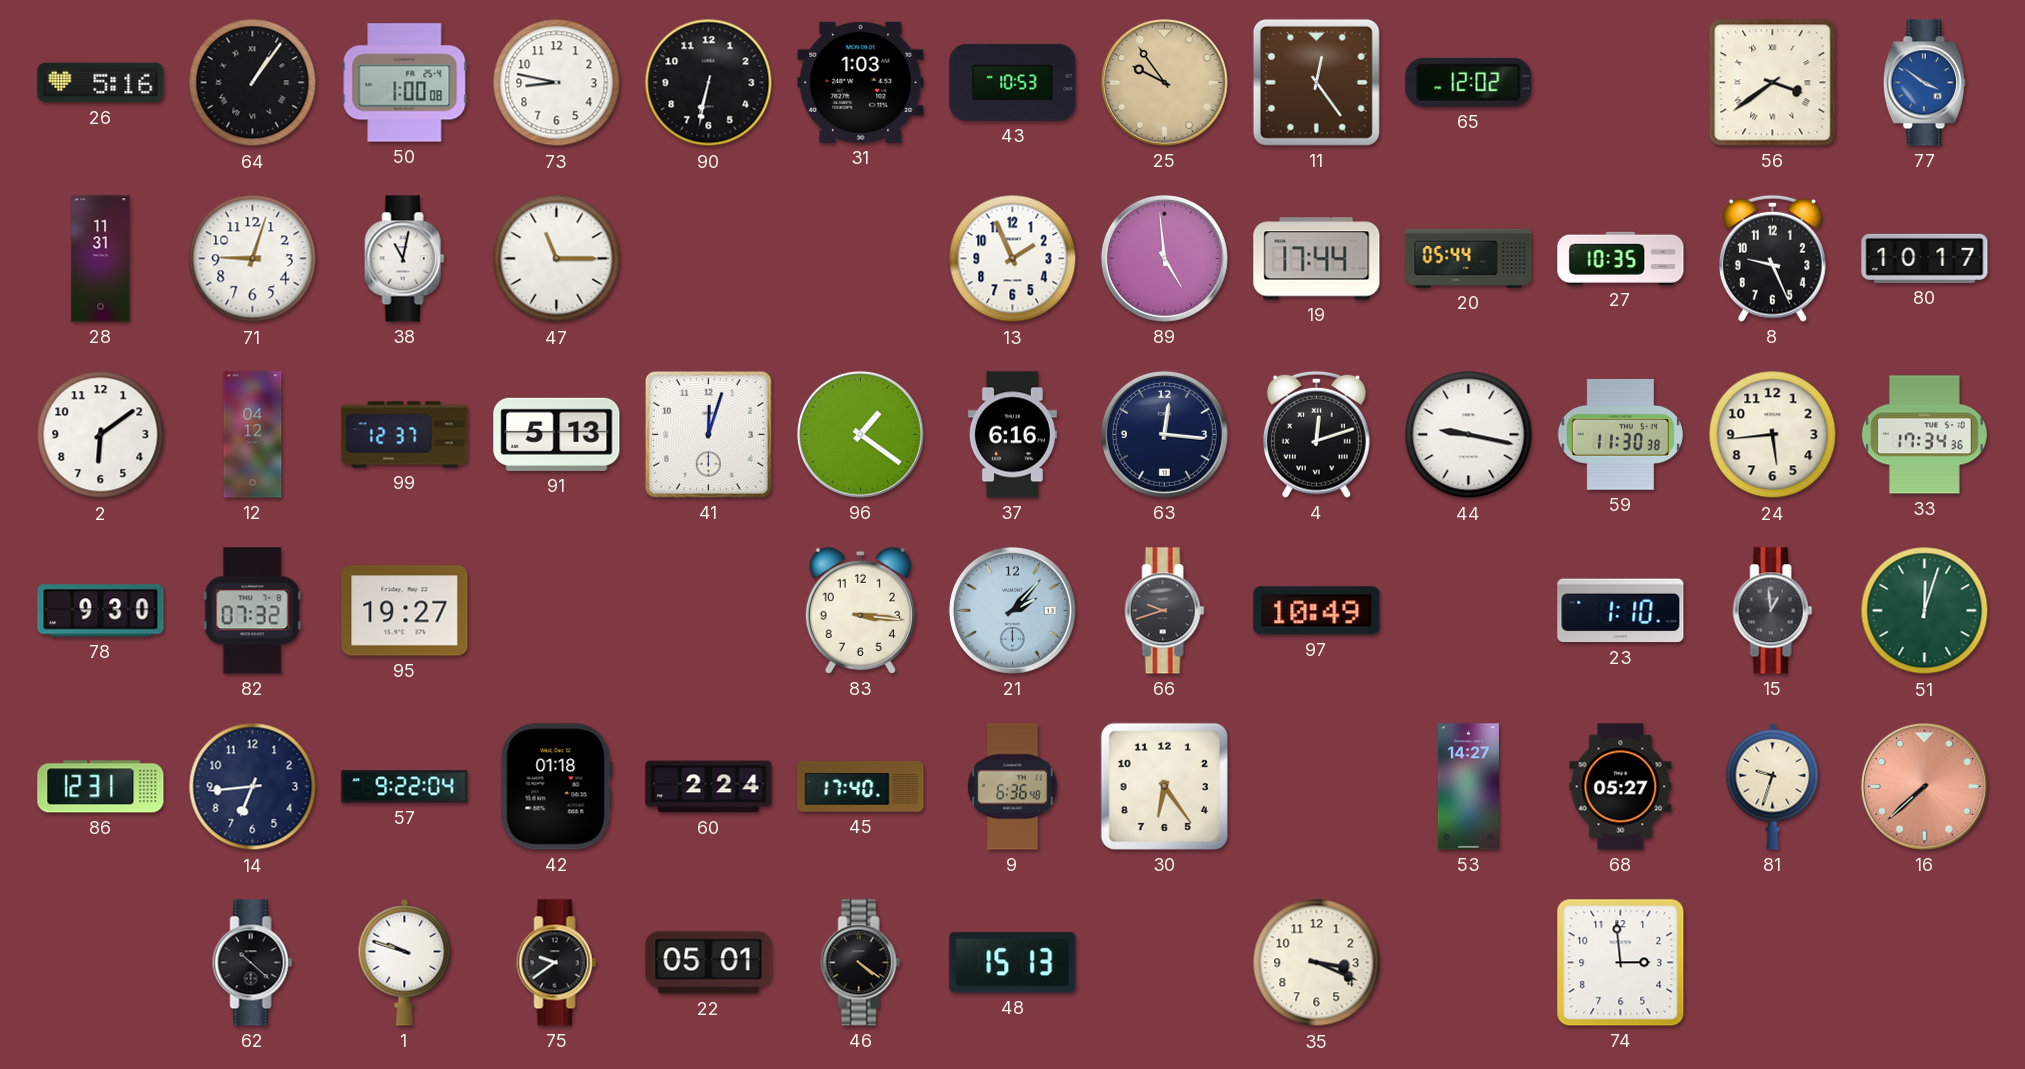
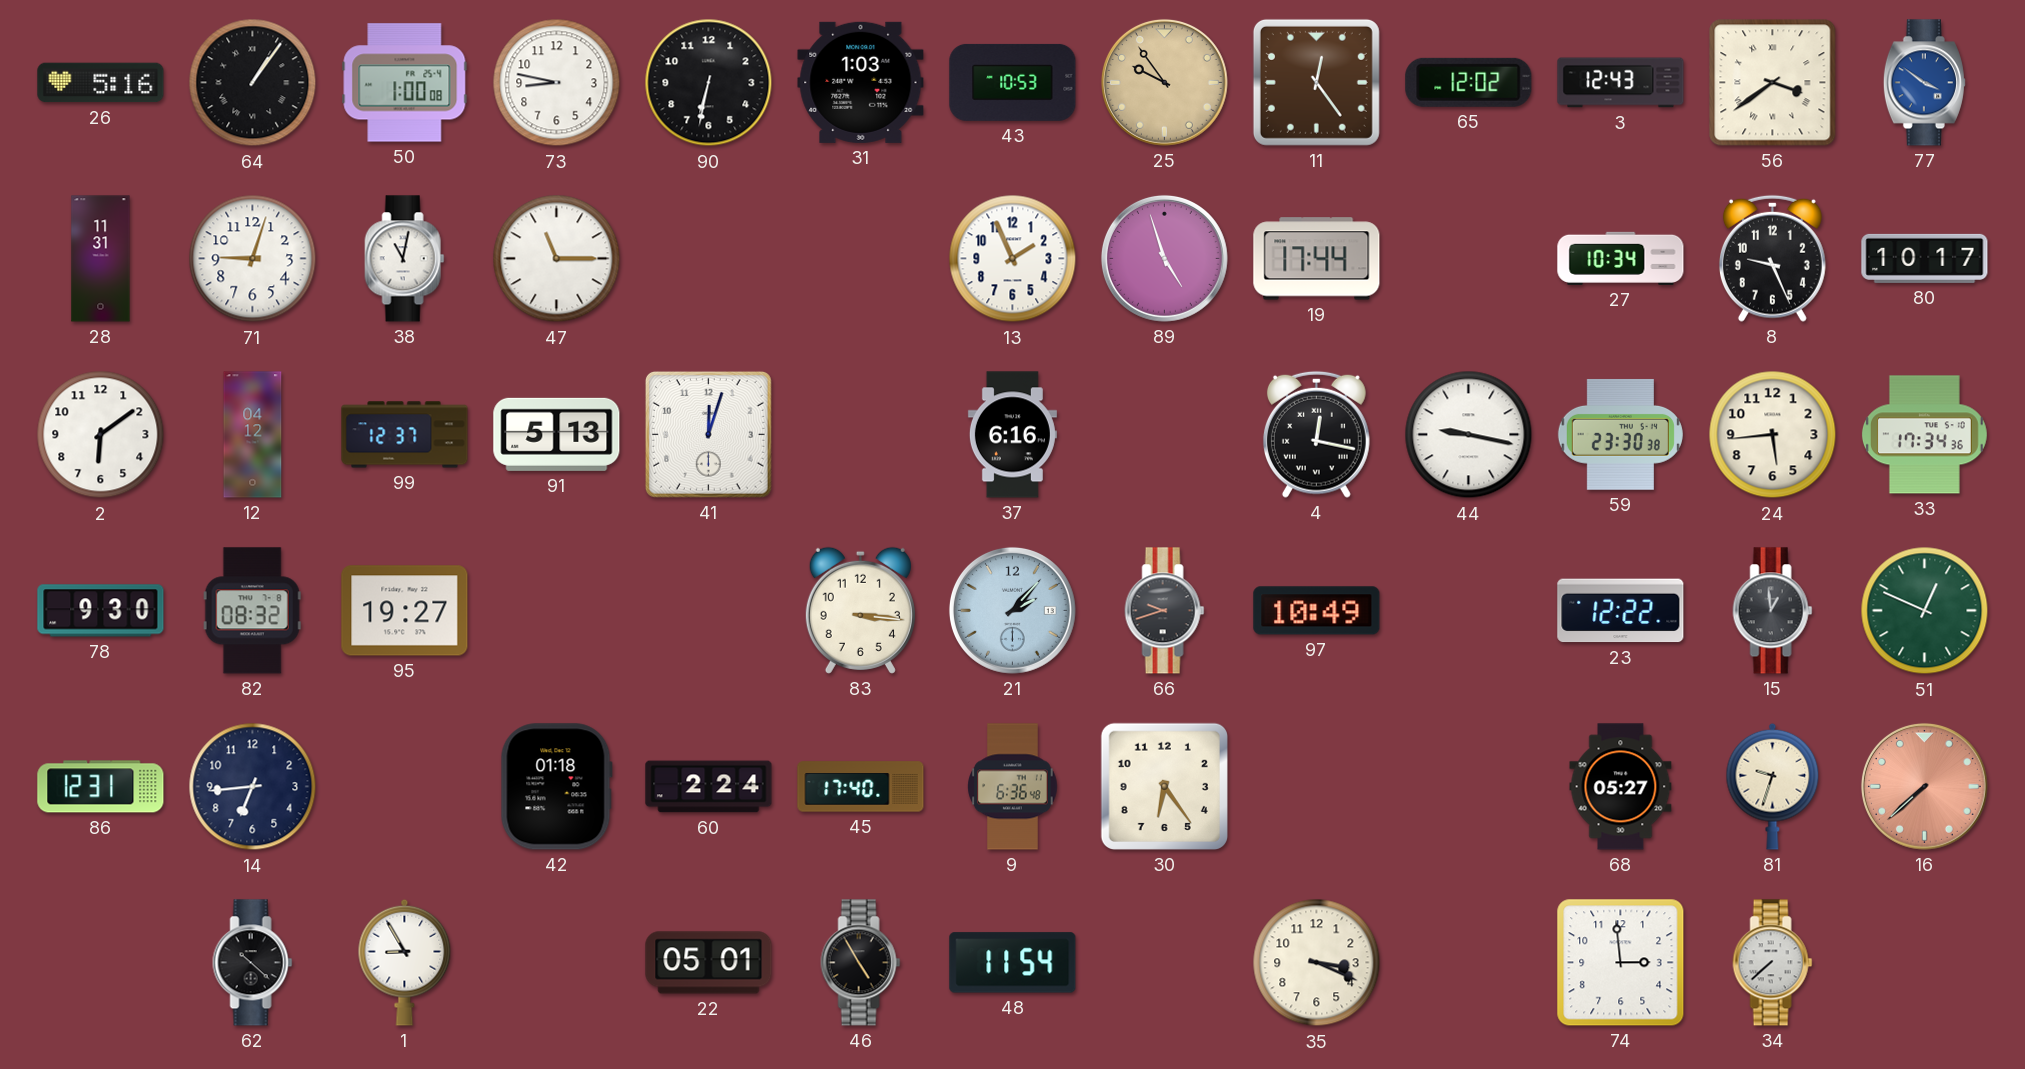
3: none -> 12:43 (1621, 83)
89: 4:59 -> 4:57 (1164, 258)
20: 05:44 -> none (1469, 258)
27: 10:35 -> 10:34 (1621, 258)
96: 1:21 -> none (860, 434)
63: 12:16 -> none (1164, 434)
4: 12:12 -> 12:17 (1316, 434)
59: 11:30 -> 23:30 (1620, 434)
82: 07:32 -> 08:32 (252, 611)
23: 1:10 -> 12:22 (1621, 611)
51: 12:03 -> 12:49 (1925, 611)
57: 9:22 -> none (405, 787)
53: 14:27 -> none (1468, 787)
1: 9:48 -> 8:55 (405, 962)
75: 9:39 -> none (557, 963)
46: 4:21 -> 4:55 (861, 963)
48: 15:13 -> 11:54 (1013, 963)
34: none -> 7:38 (1773, 963)
